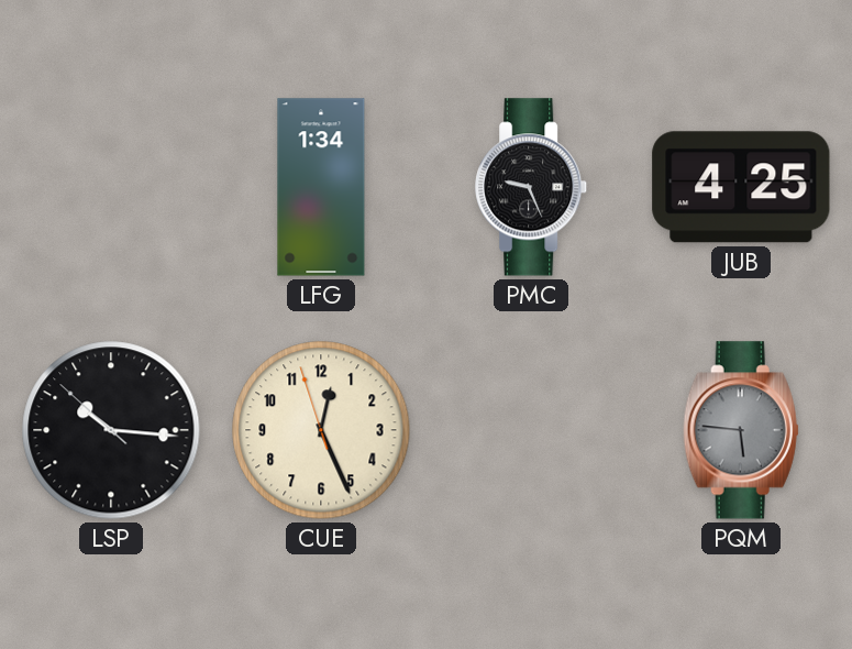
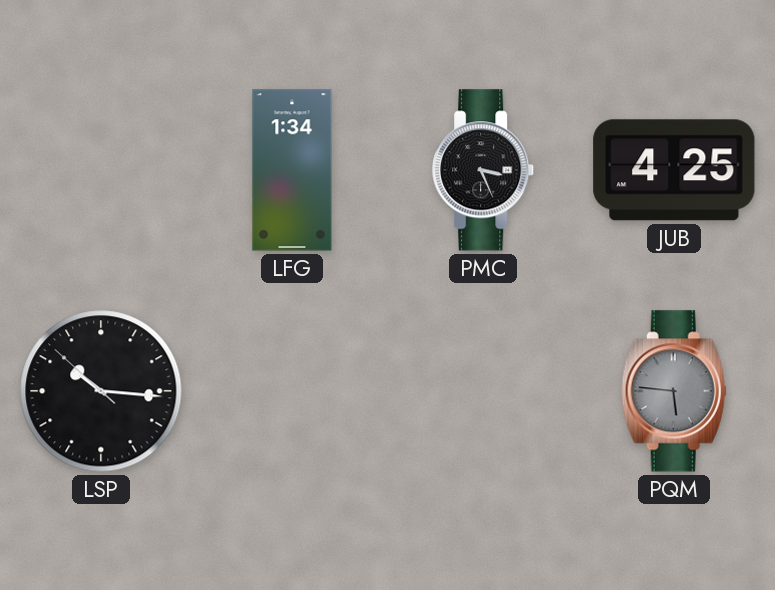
PMC: 9:26 -> 3:26 (484, 170)
CUE: 12:25 -> none (321, 430)
